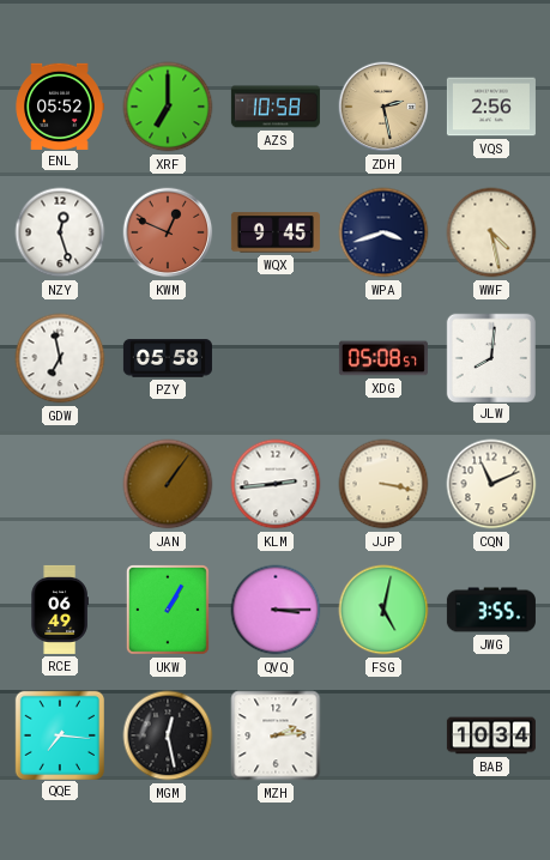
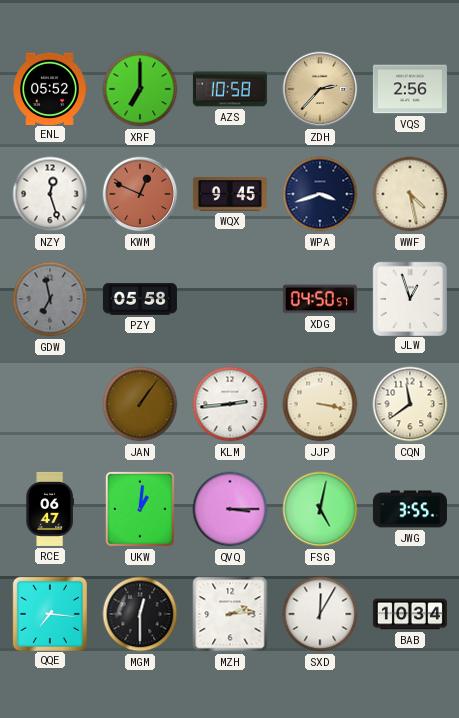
ZDH: 2:28 -> 2:37 (320, 89)
GDW dial: white -> grey (50, 299)
XDG: 05:08 -> 04:50 (320, 299)
JLW: 8:01 -> 12:57 (409, 298)
CQN: 11:11 -> 11:39 (410, 404)
RCE: 06:49 -> 06:47 (50, 509)
UKW: 1:05 -> 1:01 (140, 510)
MGM: 12:28 -> 12:30 (140, 614)
SXD: none -> 12:05 (320, 614)
